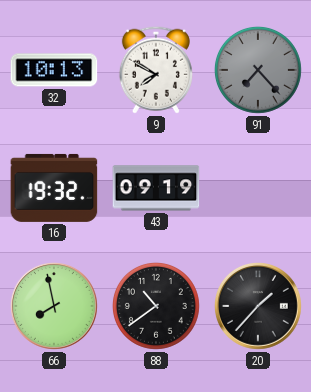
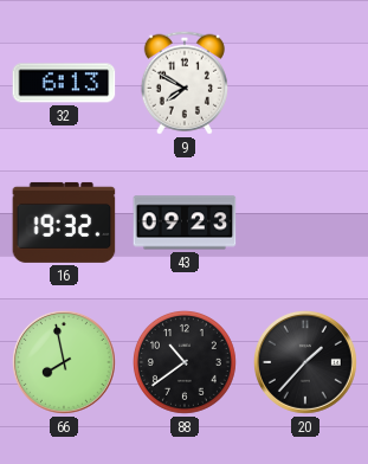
32: 10:13 -> 6:13 (64, 83)
91: 7:23 -> none (258, 70)
43: 09:19 -> 09:23 (185, 223)
